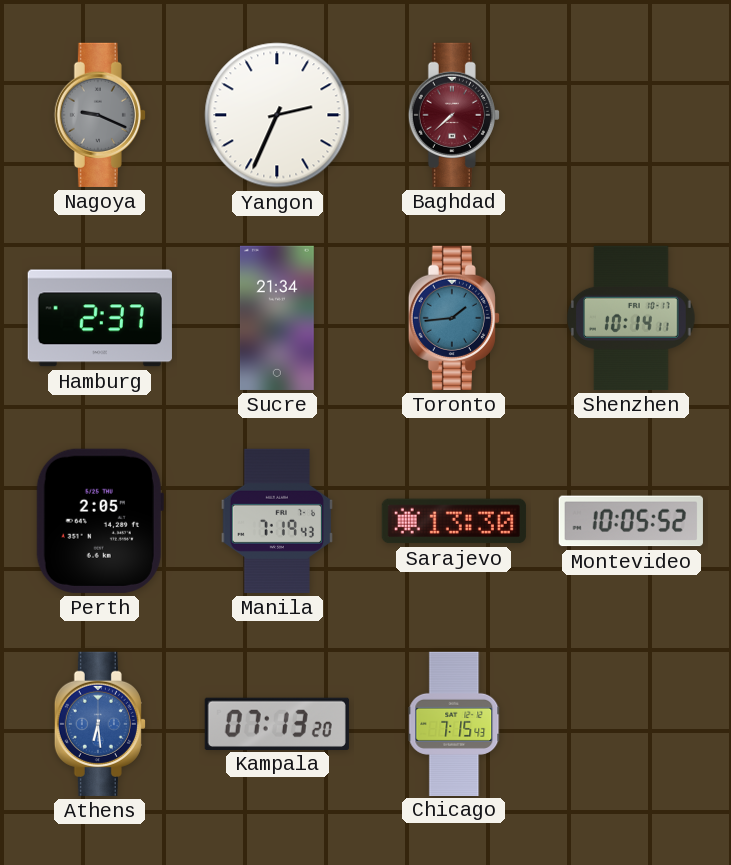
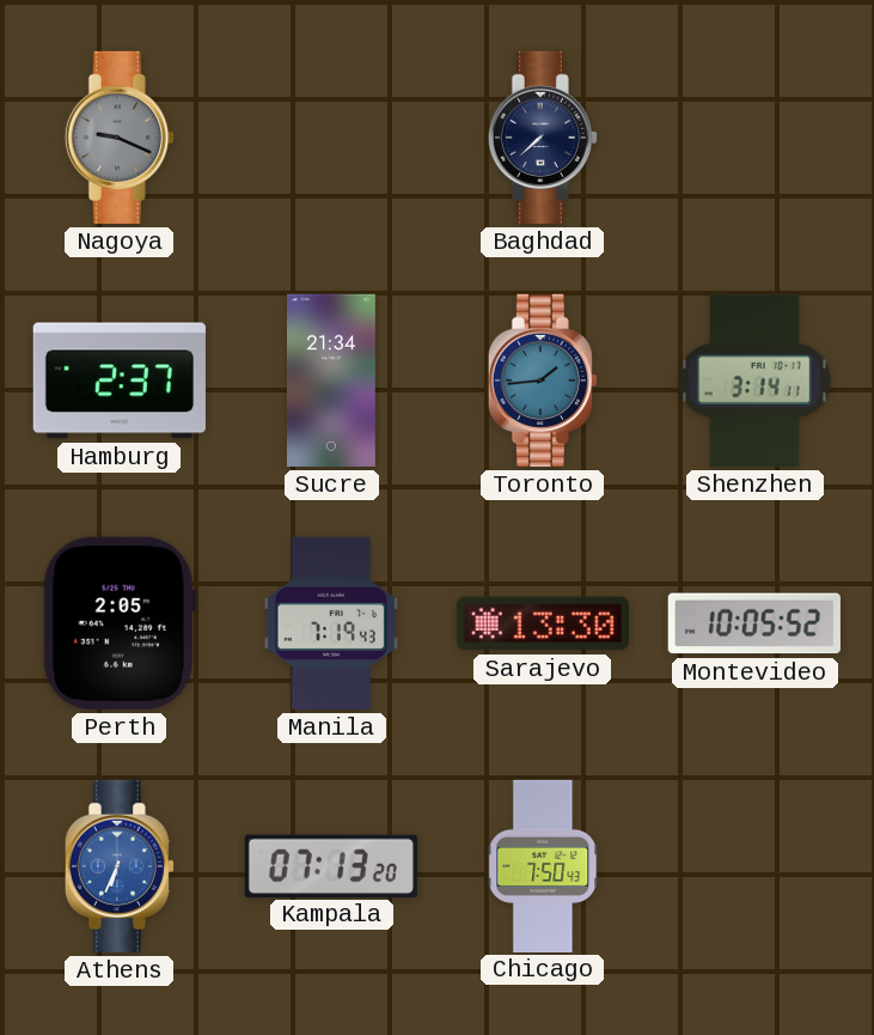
Yangon: 2:34 -> none (277, 115)
Baghdad dial: burgundy -> navy (543, 138)
Shenzhen: 10:14 -> 3:14 (756, 380)
Athens: 6:29 -> 6:34 (120, 866)
Chicago: 7:15 -> 7:50 (543, 865)
